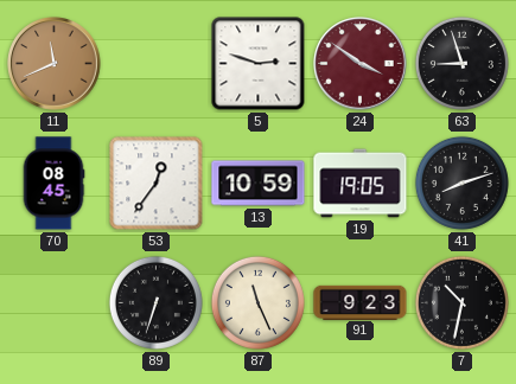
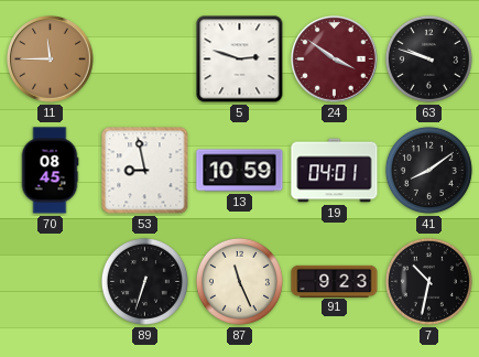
11: 11:41 -> 11:45 (51, 59)
63: 8:57 -> 9:48 (428, 58)
53: 12:36 -> 8:58 (145, 171)
19: 19:05 -> 04:01 (335, 171)
41: 8:12 -> 8:09 (428, 170)
